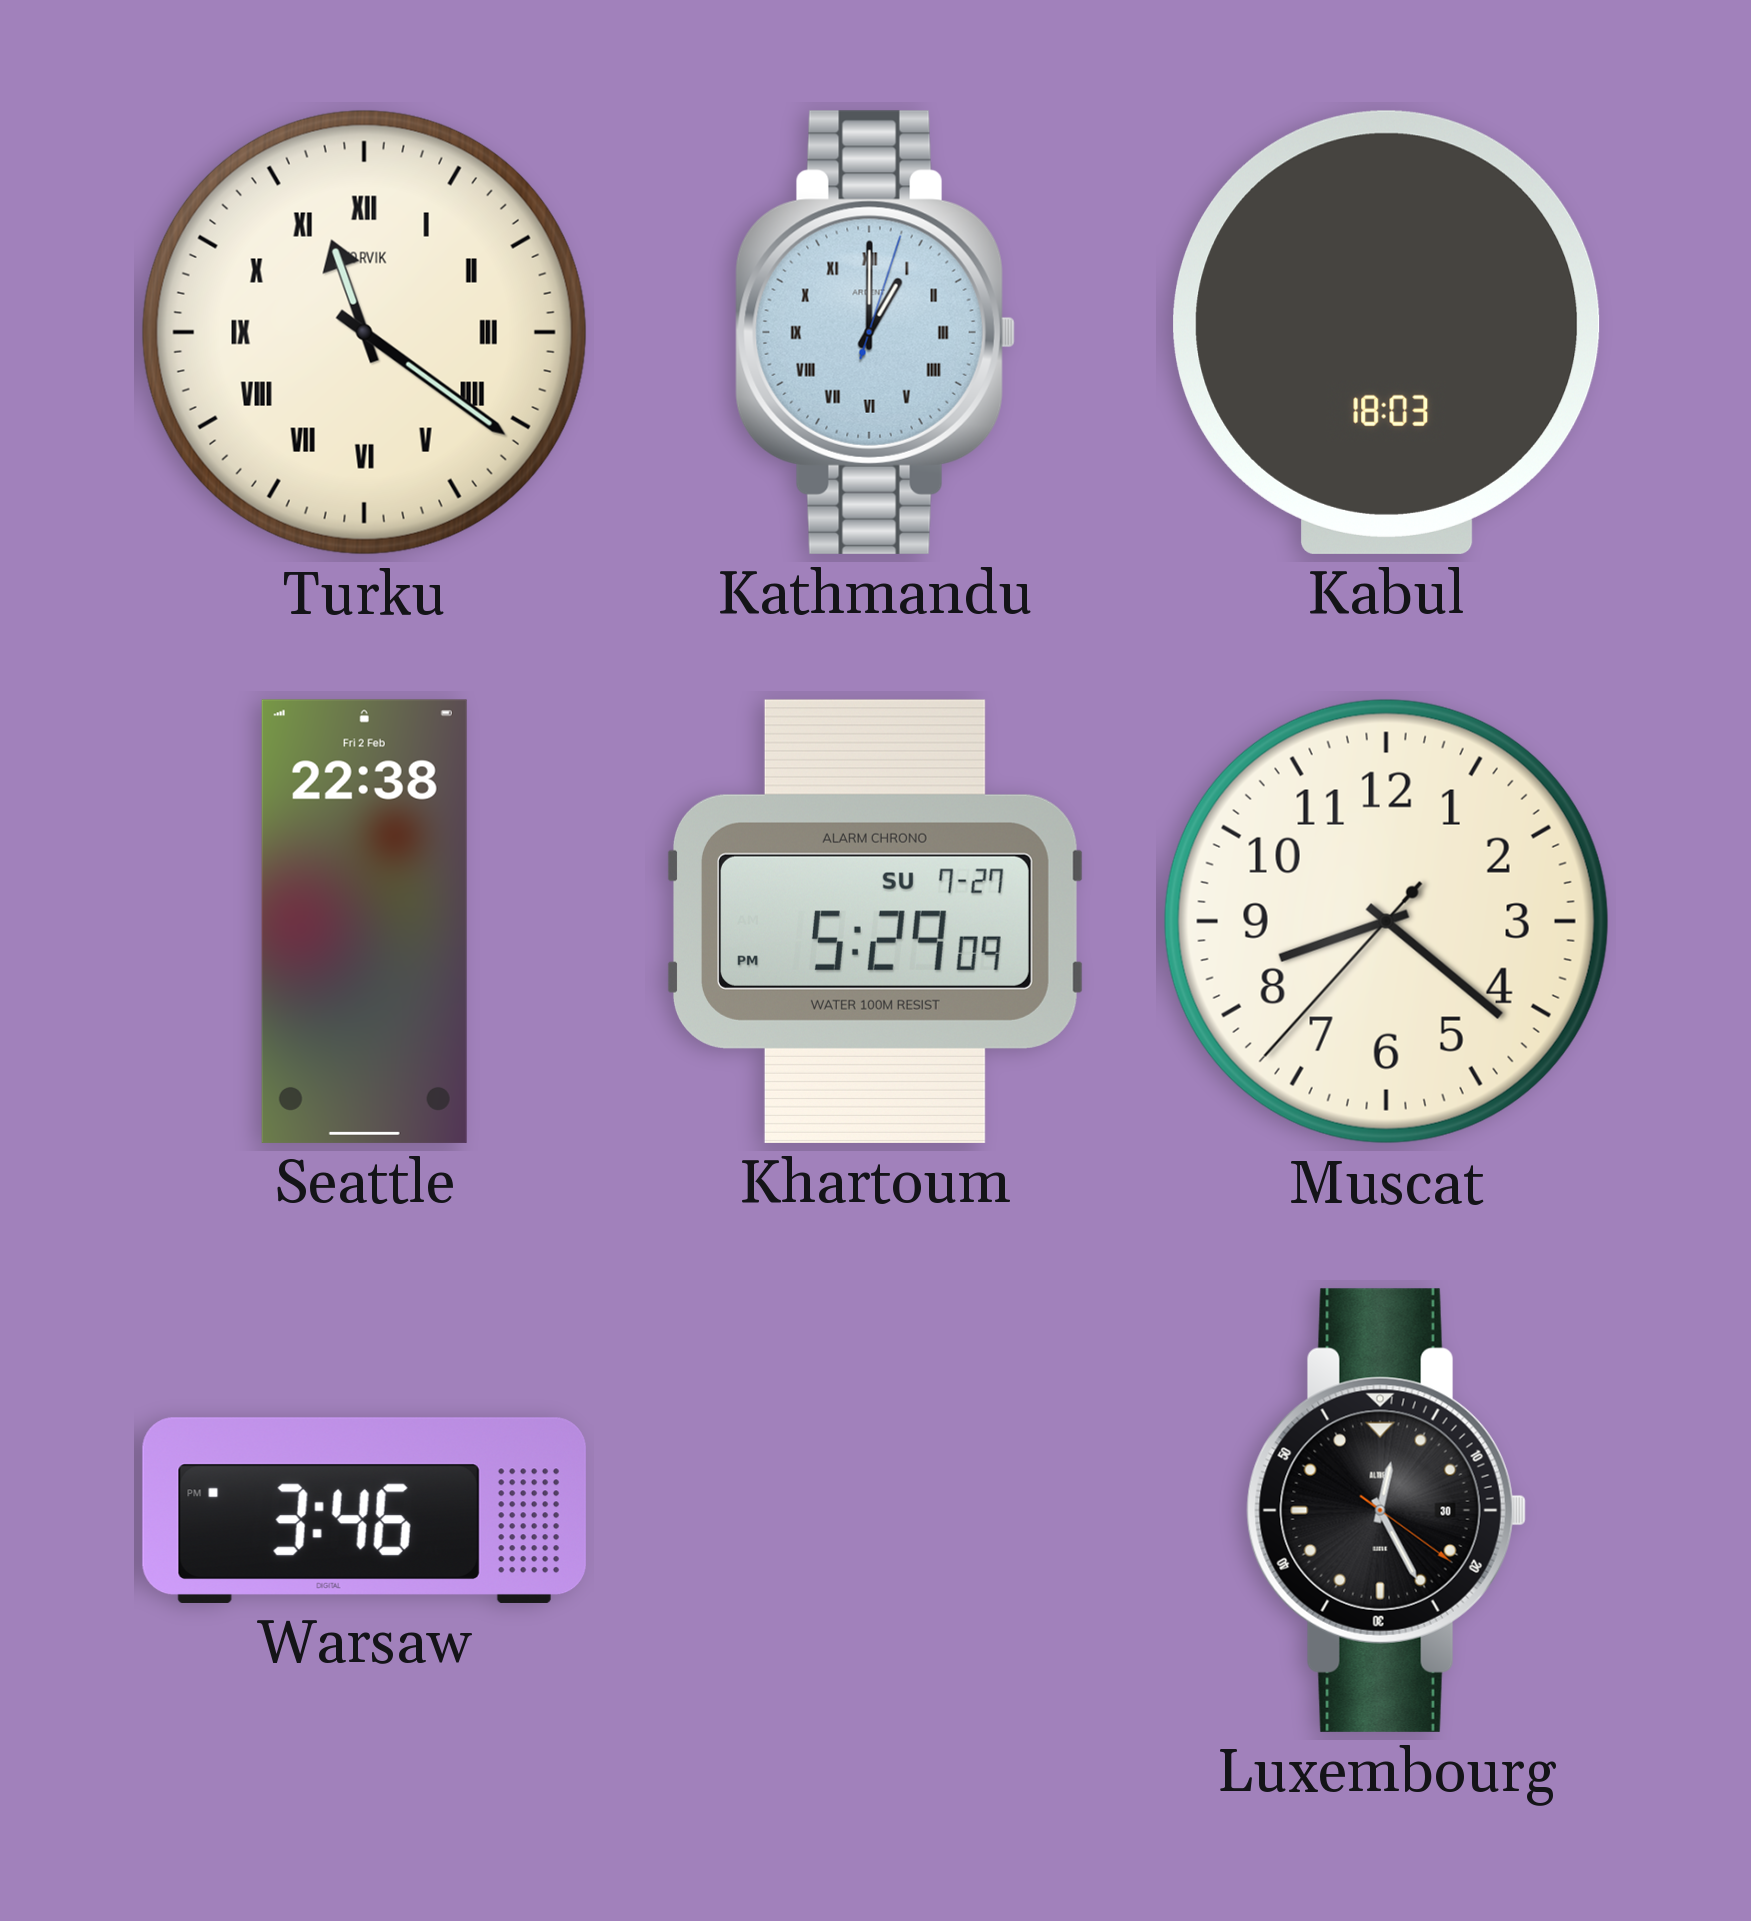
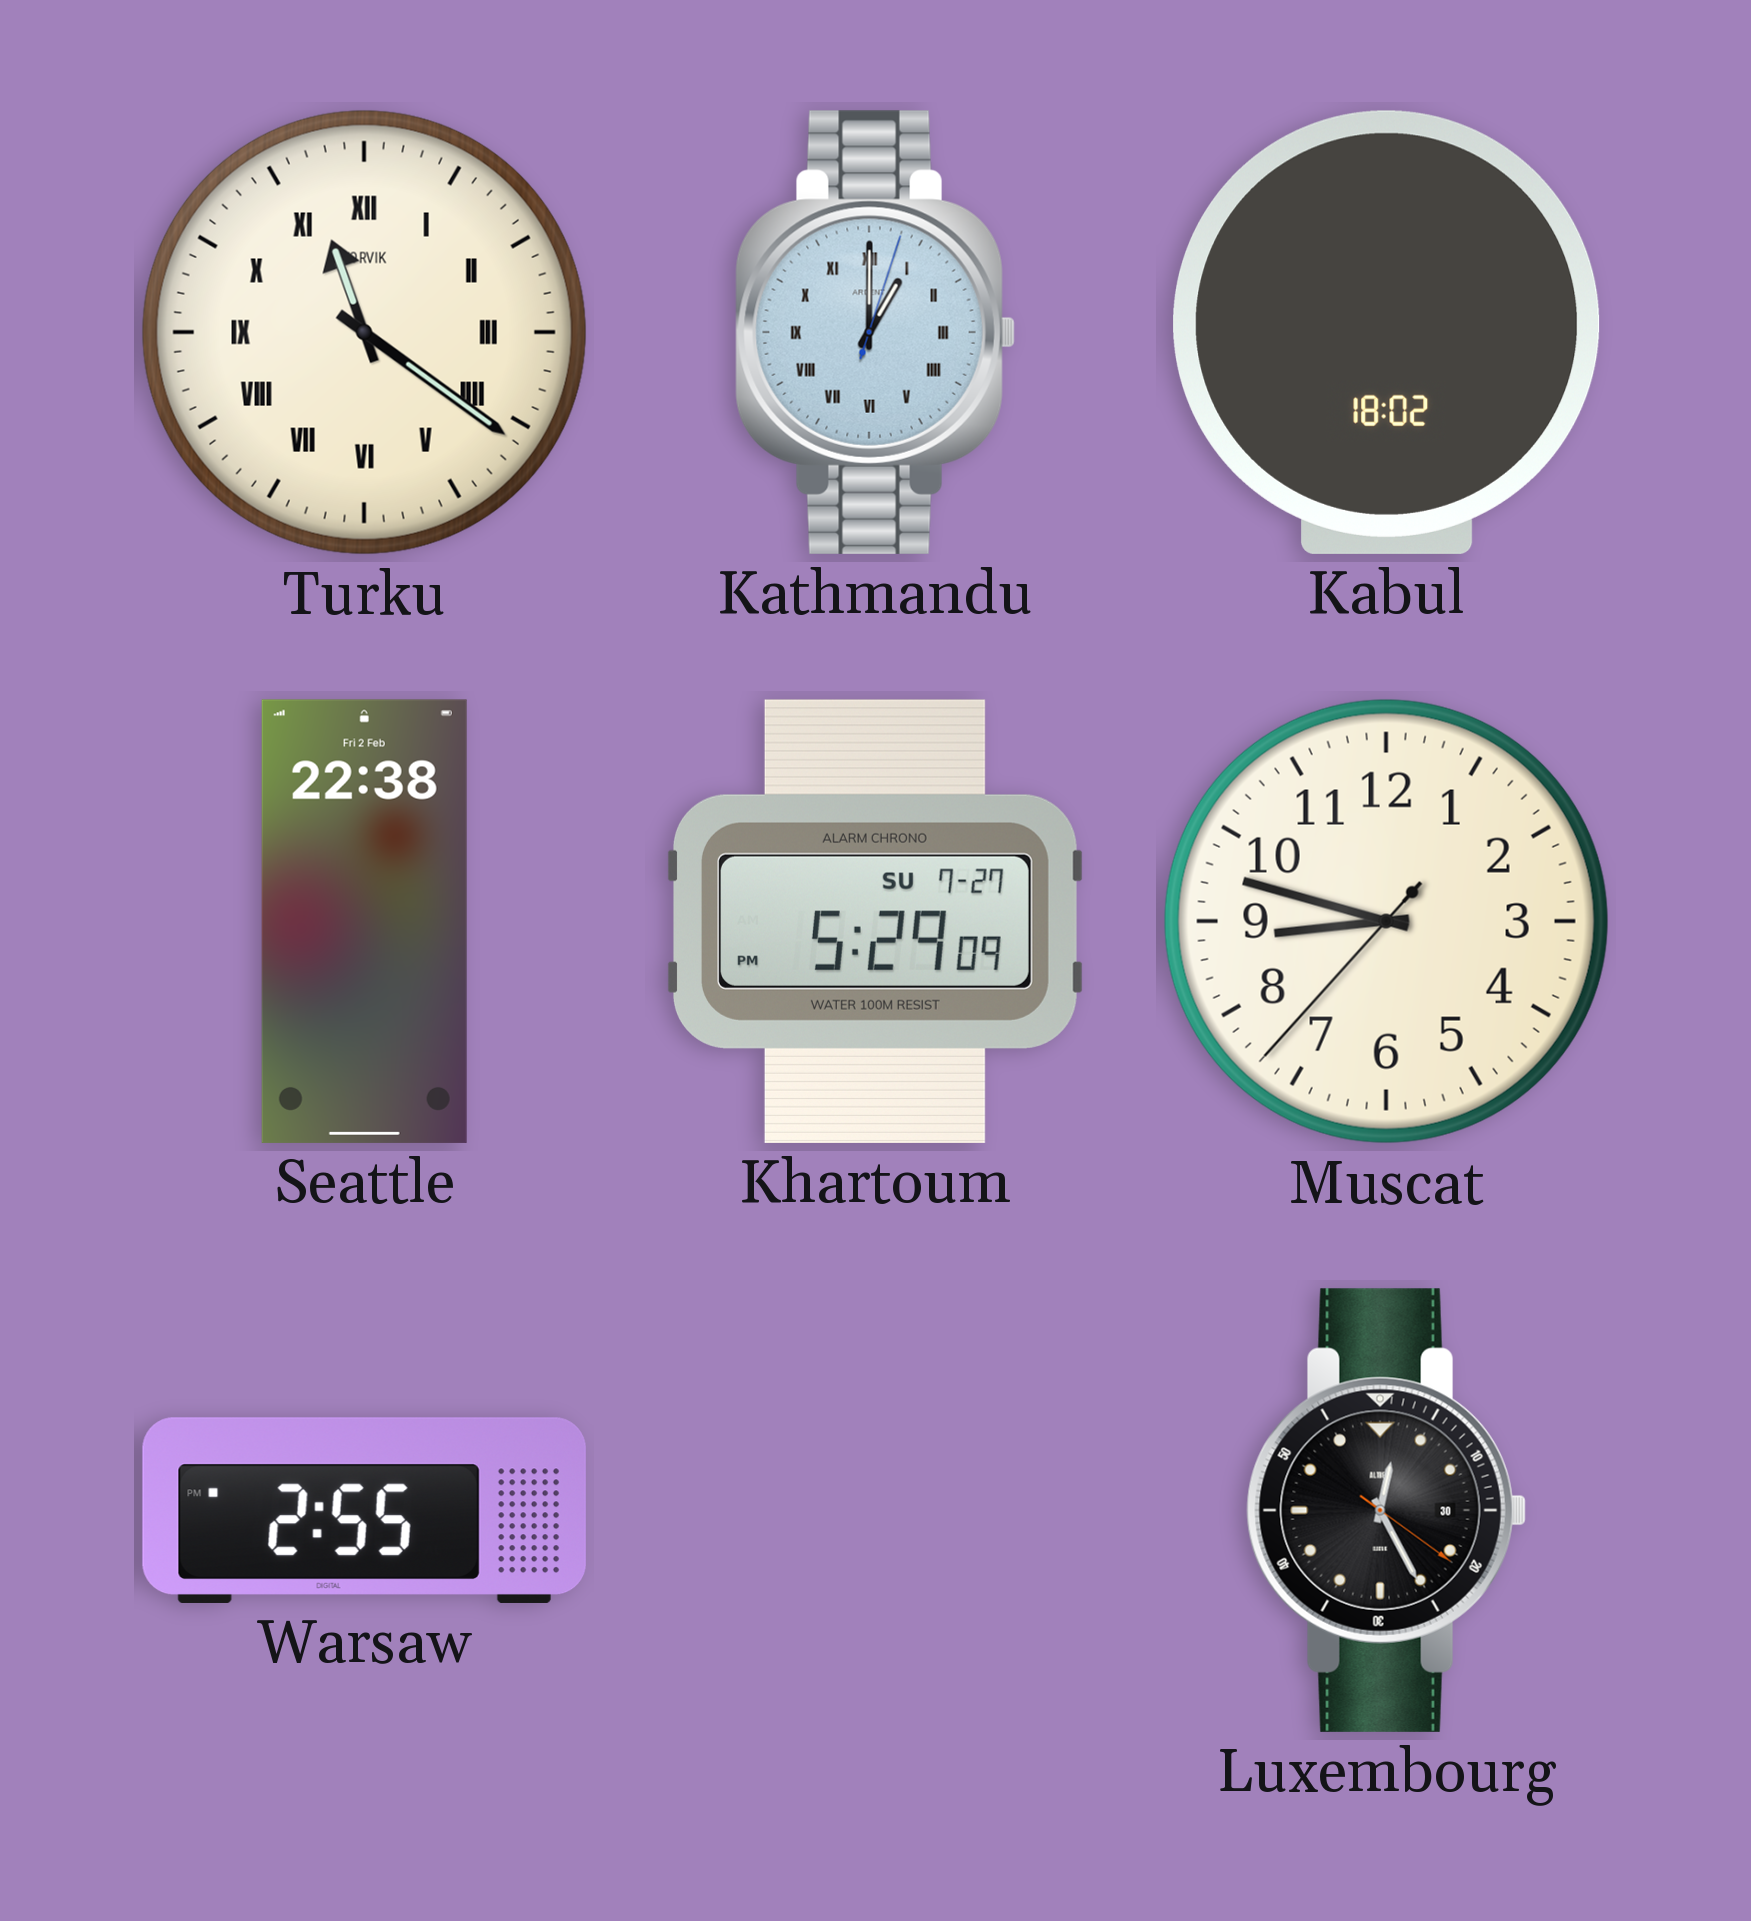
Kabul: 18:03 -> 18:02 (1387, 332)
Muscat: 8:21 -> 8:47 (1386, 921)
Warsaw: 3:46 -> 2:55 (364, 1510)
